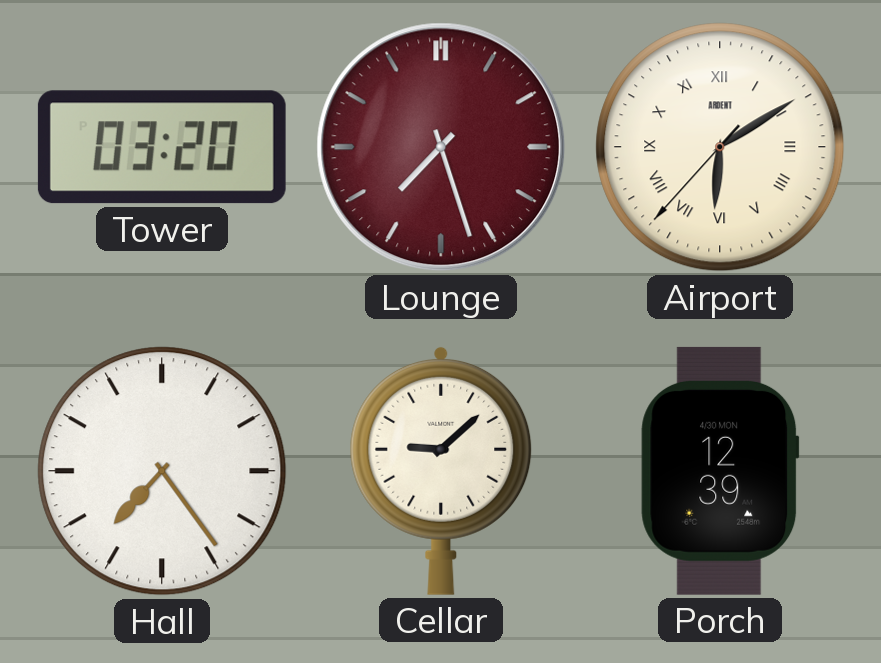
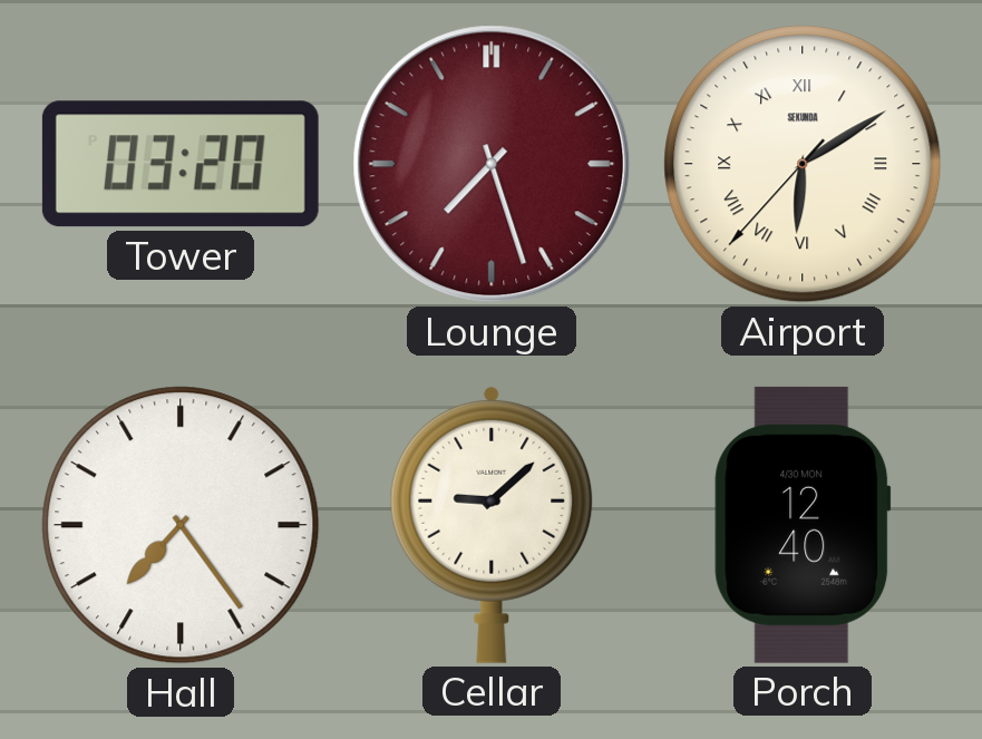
Airport brand: ARDENT -> SEKUNDA (803, 164)
Porch: 12:39 -> 12:40 (803, 525)
